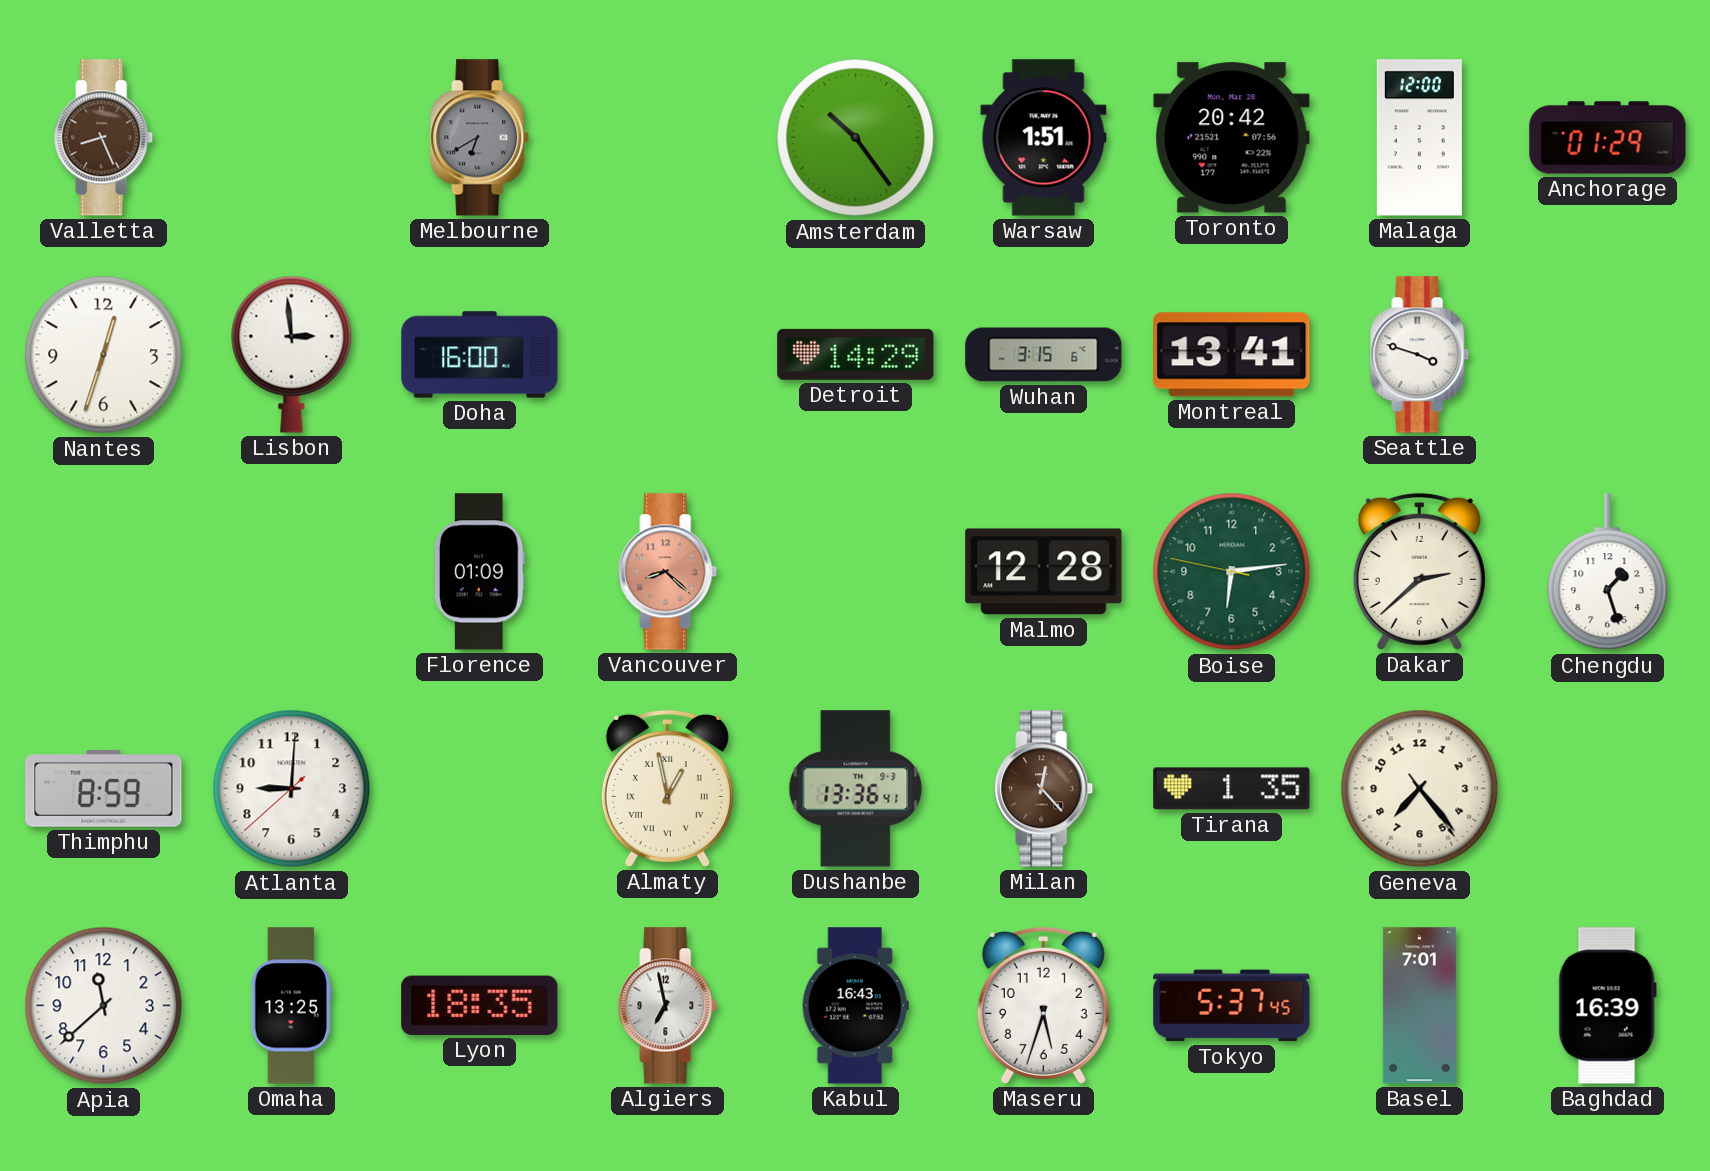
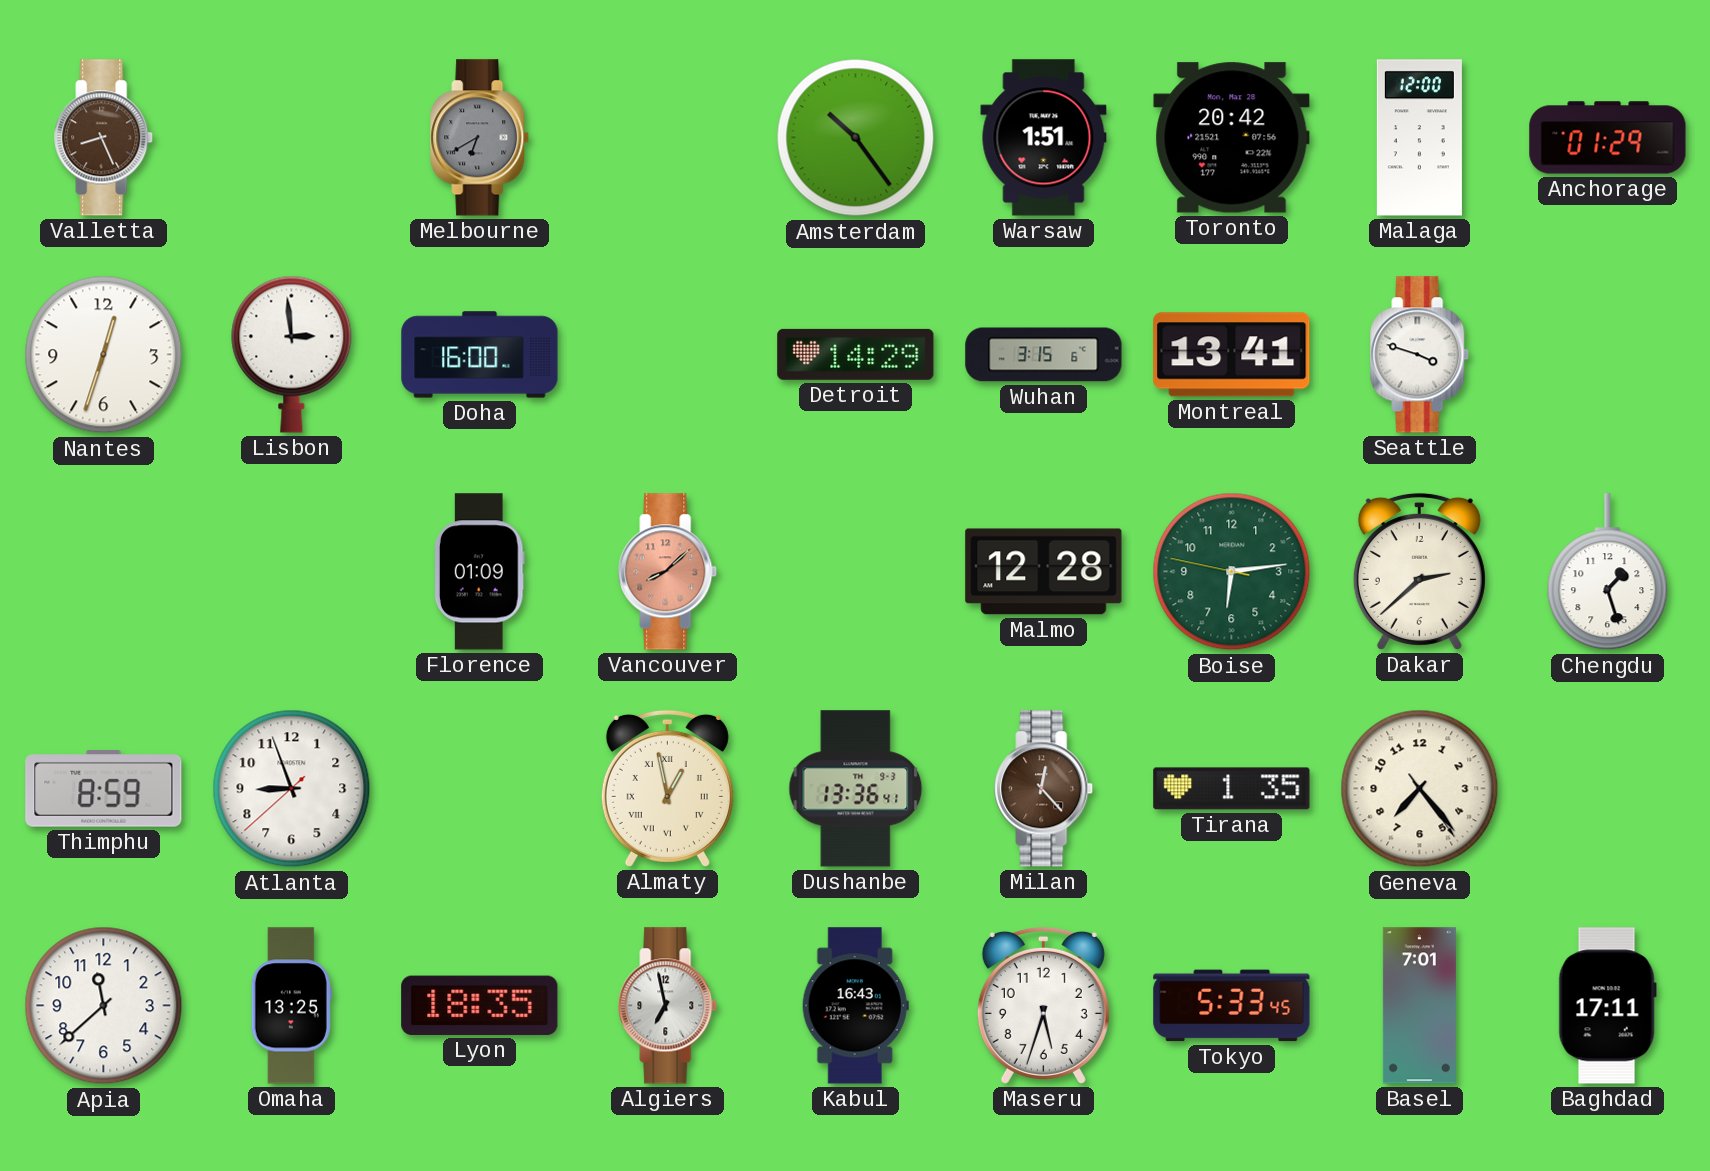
Vancouver: 8:22 -> 8:08 (668, 572)
Atlanta: 9:00 -> 8:56 (292, 789)
Tokyo: 5:37 -> 5:33 (1232, 1006)
Baghdad: 16:39 -> 17:11 (1607, 1006)
